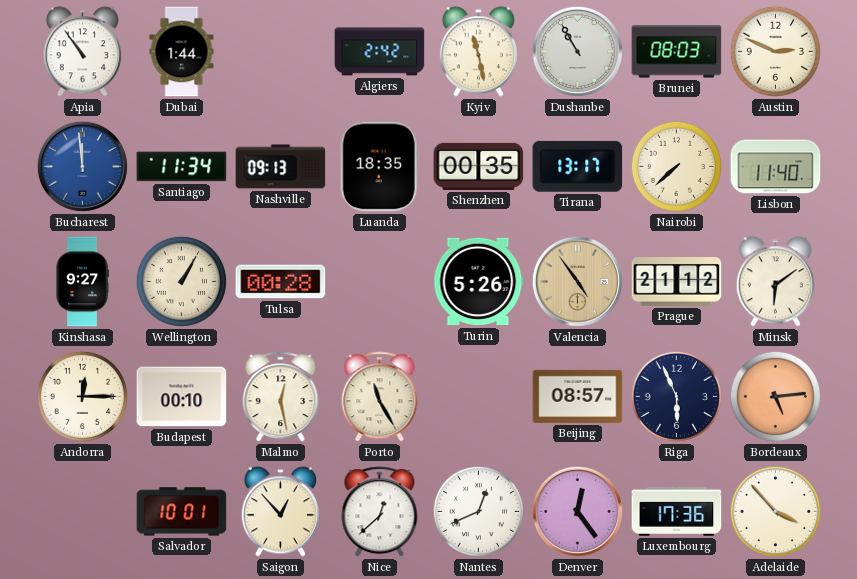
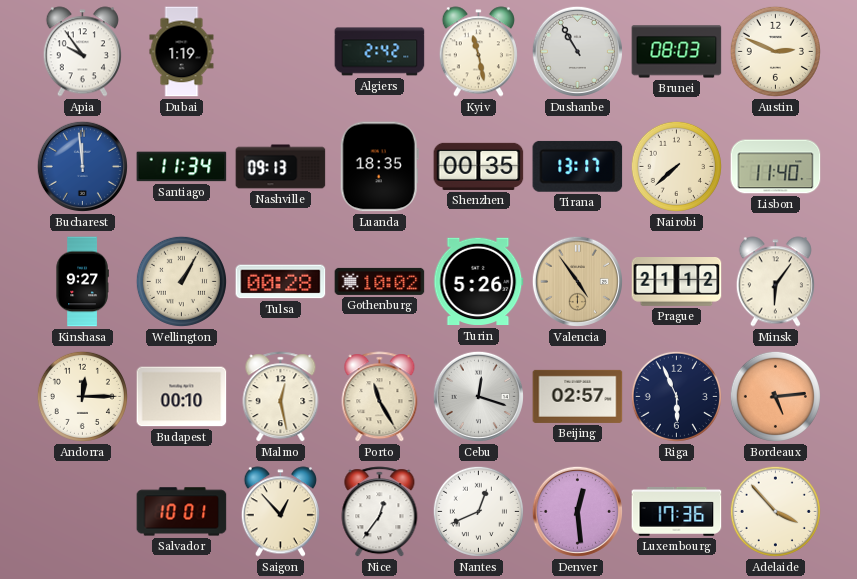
Apia: 10:54 -> 9:54 (82, 52)
Dubai: 1:44 -> 1:19 (182, 52)
Gothenburg: none -> 10:02 (380, 281)
Minsk: 6:09 -> 6:06 (775, 282)
Cebu: none -> 12:18 (478, 396)
Beijing: 08:57 -> 02:57 (578, 396)
Nice: 12:38 -> 12:36 (380, 512)
Denver: 12:24 -> 12:29 (577, 511)
